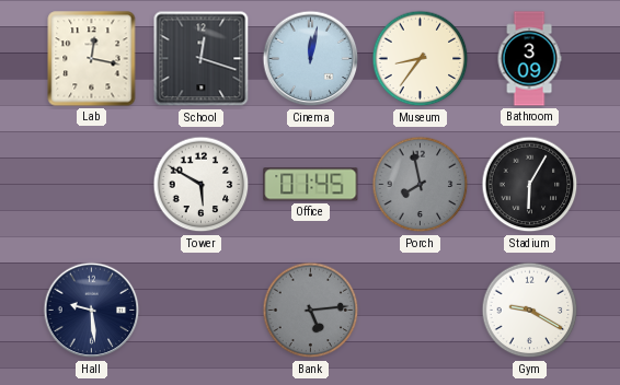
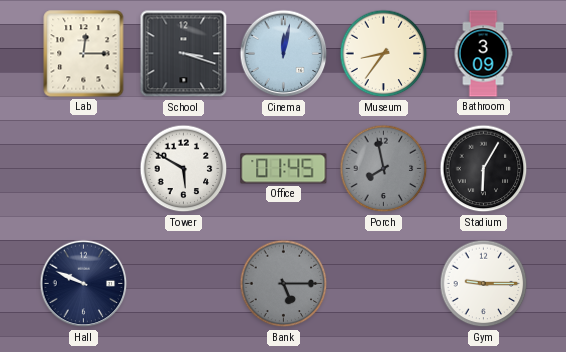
Lab: 12:17 -> 12:15 (84, 54)
School: 12:18 -> 3:18 (184, 54)
Hall: 9:29 -> 9:49 (84, 284)
Bank: 5:14 -> 5:15 (284, 284)
Gym: 9:20 -> 9:15 (484, 284)
